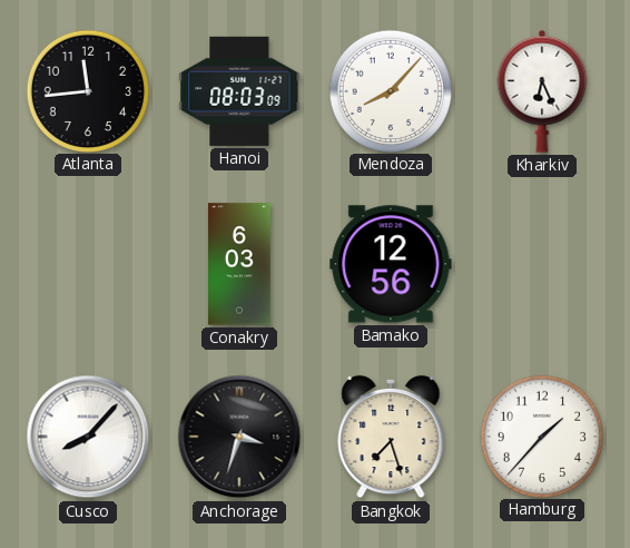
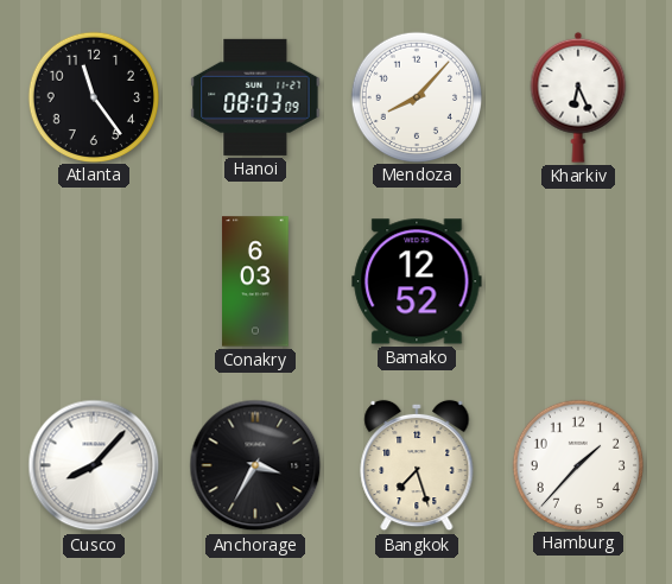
Atlanta: 11:44 -> 11:24 (93, 96)
Bamako: 12:56 -> 12:52 (417, 281)
Anchorage: 3:33 -> 3:35 (255, 465)
